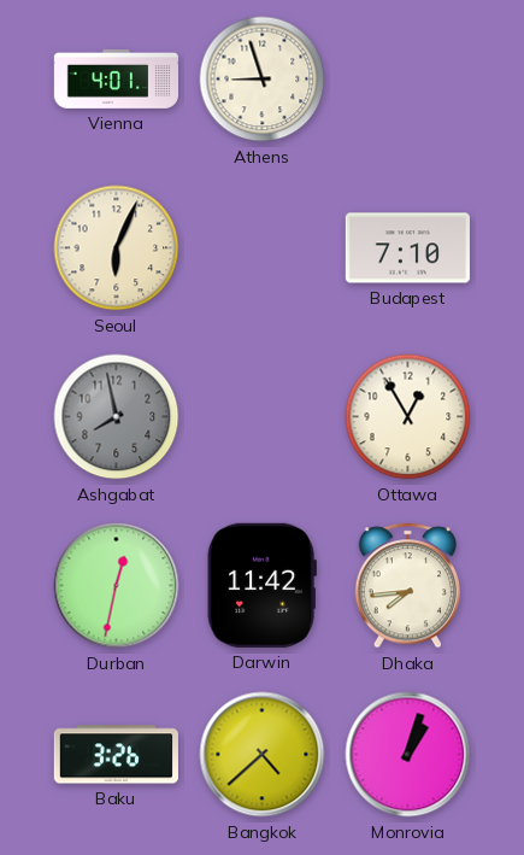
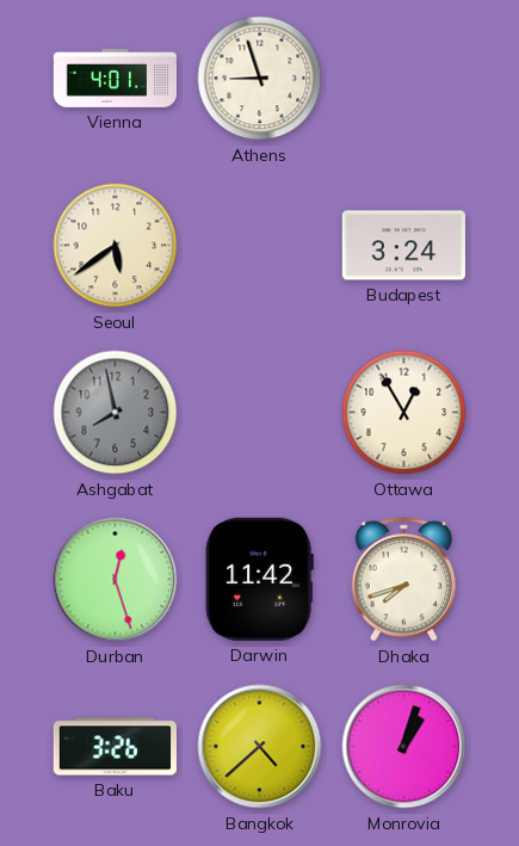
Seoul: 6:04 -> 5:39 (116, 246)
Budapest: 7:10 -> 3:24 (403, 246)
Durban: 12:32 -> 12:27 (116, 580)
Dhaka: 7:44 -> 7:42 (403, 580)
